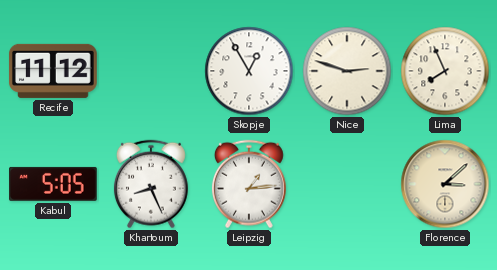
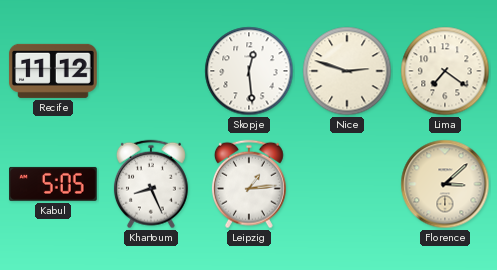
Skopje: 12:55 -> 12:29 (249, 71)
Lima: 7:56 -> 7:21 (445, 71)
